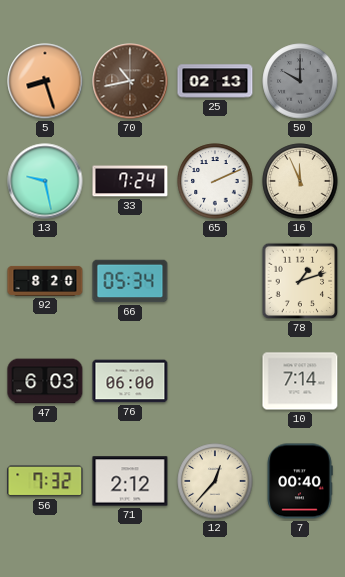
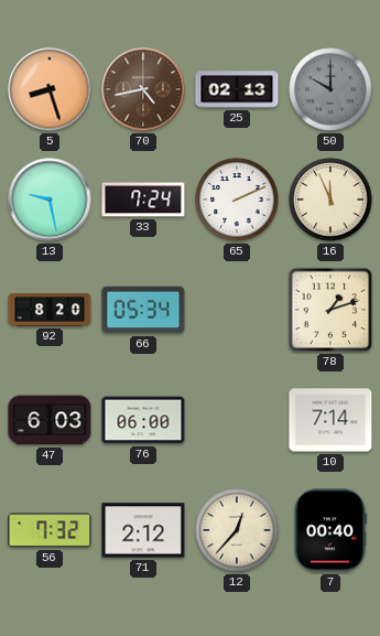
70: 10:43 -> 4:43 (143, 89)
